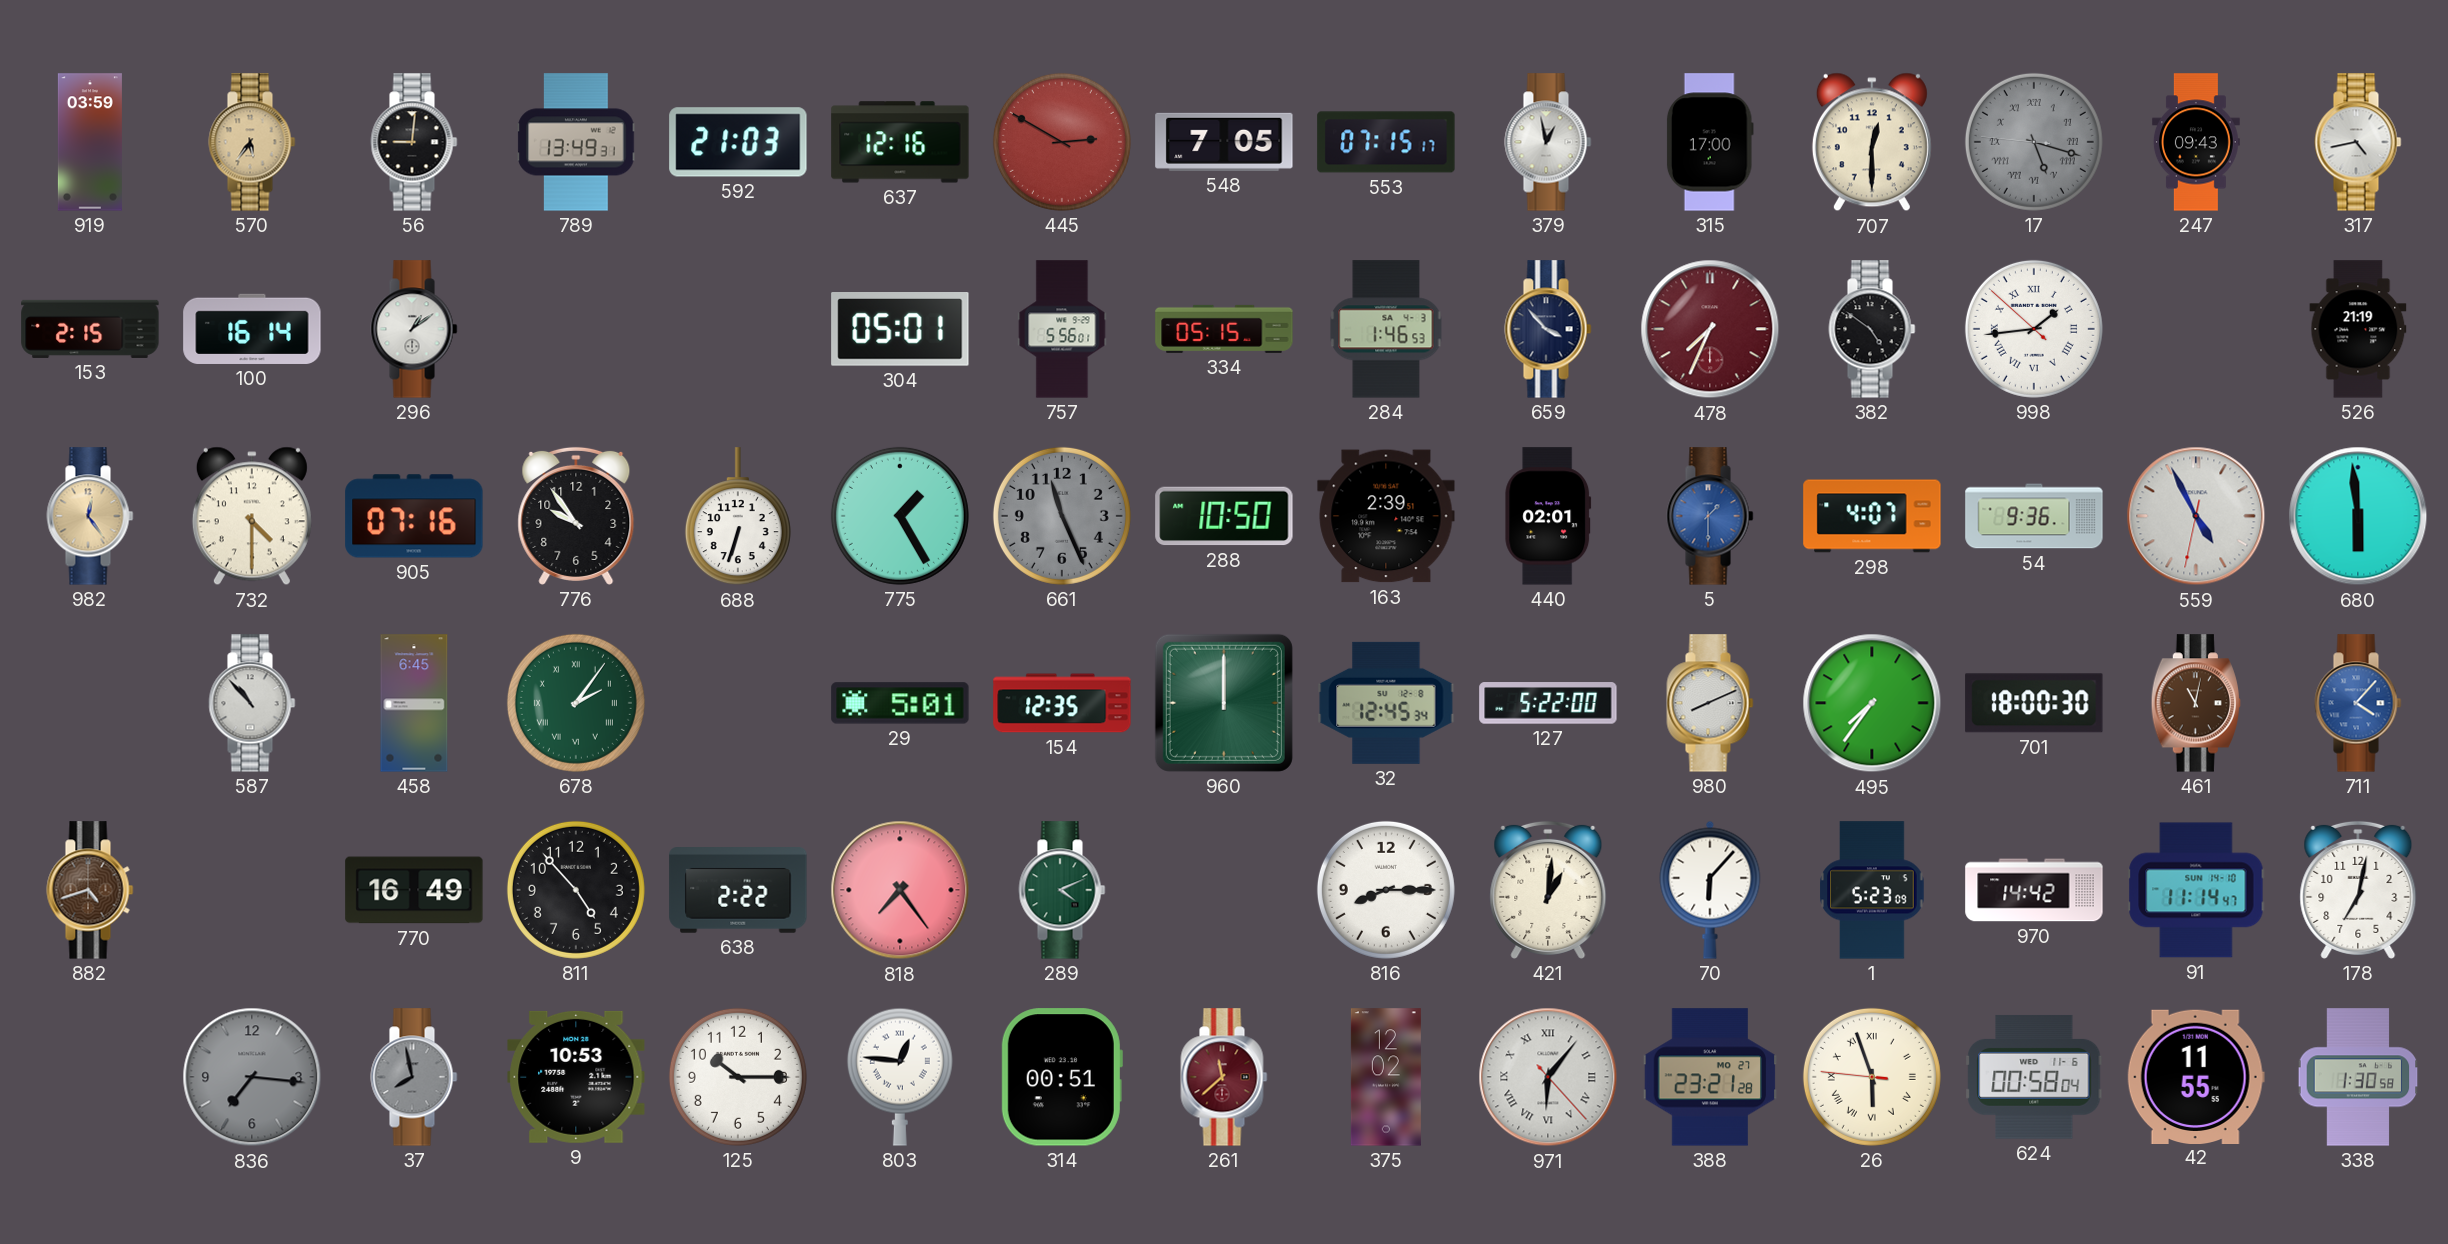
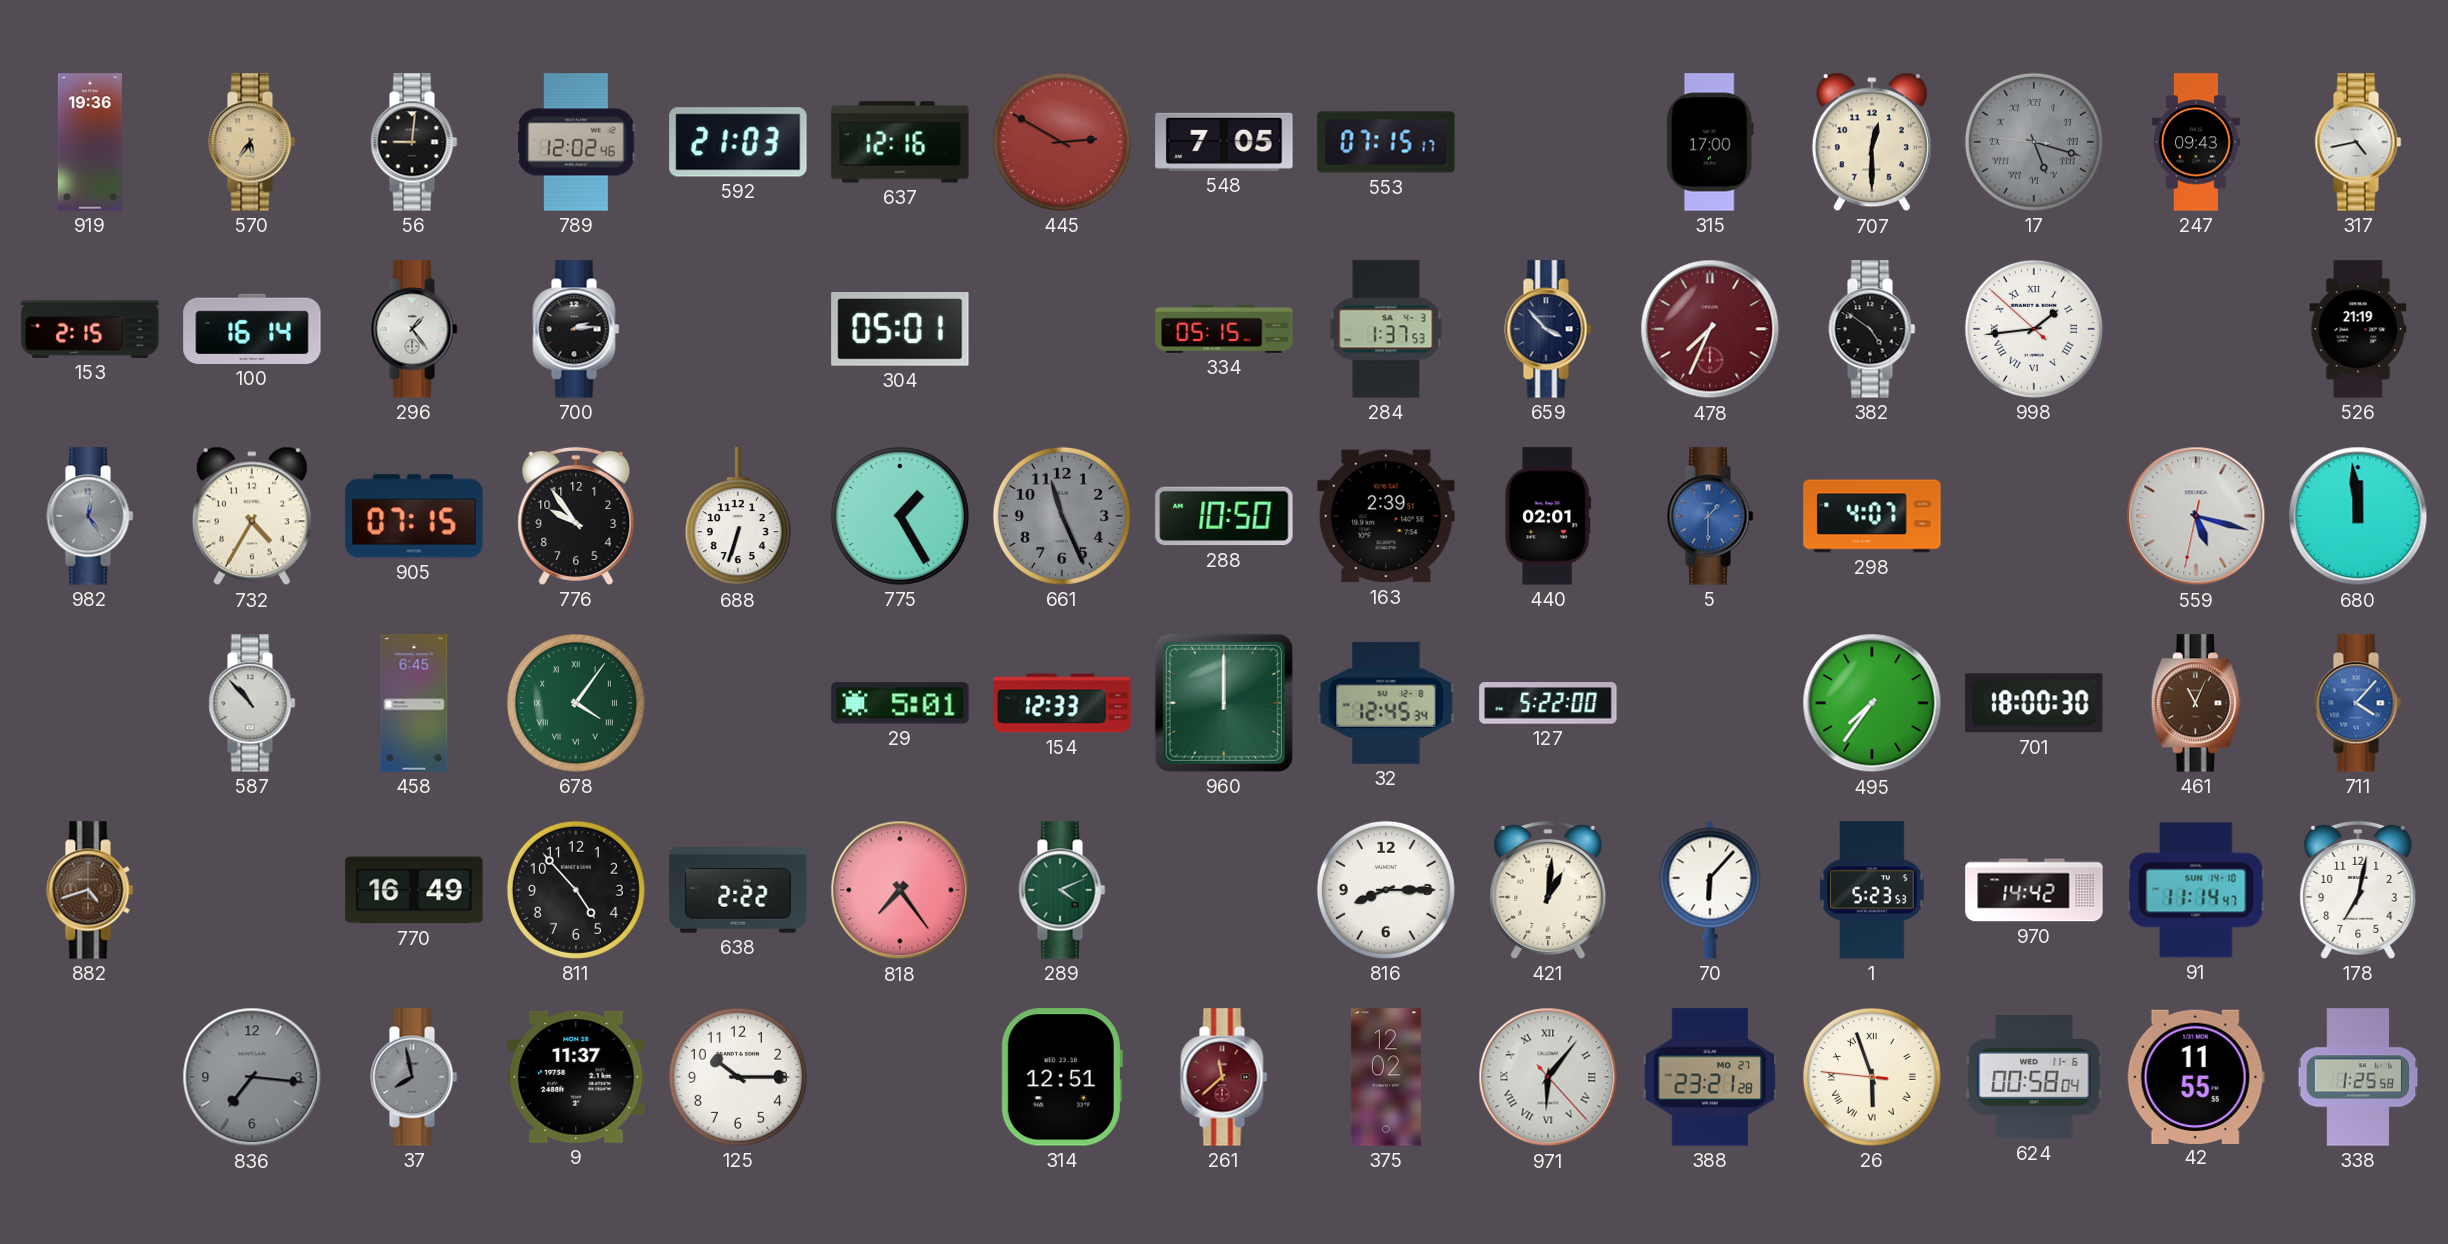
919: 03:59 -> 19:36 (90, 142)
789: 13:49 -> 12:02 (576, 142)
379: 12:58 -> none (1548, 142)
296: 1:09 -> 1:24 (414, 329)
700: none -> 2:14 (576, 329)
757: 5:56 -> none (1062, 329)
284: 1:46 -> 1:37 (1386, 329)
982 dial: champagne -> grey (90, 516)
732: 4:30 -> 4:35 (252, 516)
905: 07:16 -> 07:15 (414, 516)
54: 9:36 -> none (2034, 516)
559: 4:55 -> 5:17 (2196, 516)
680: 5:59 -> 11:59 (2358, 516)
678: 2:06 -> 4:06 (576, 703)
154: 12:35 -> 12:33 (1062, 703)
980: 8:11 -> none (1710, 703)
461: 11:02 -> 11:04 (2196, 703)
1: 5:23:09 -> 5:23:53 (1872, 890)
9: 10:53 -> 11:37 (576, 1077)
803: 12:46 -> none (900, 1077)
314: 00:51 -> 12:51 (1062, 1077)
338: 1:30 -> 1:25 (2358, 1077)
